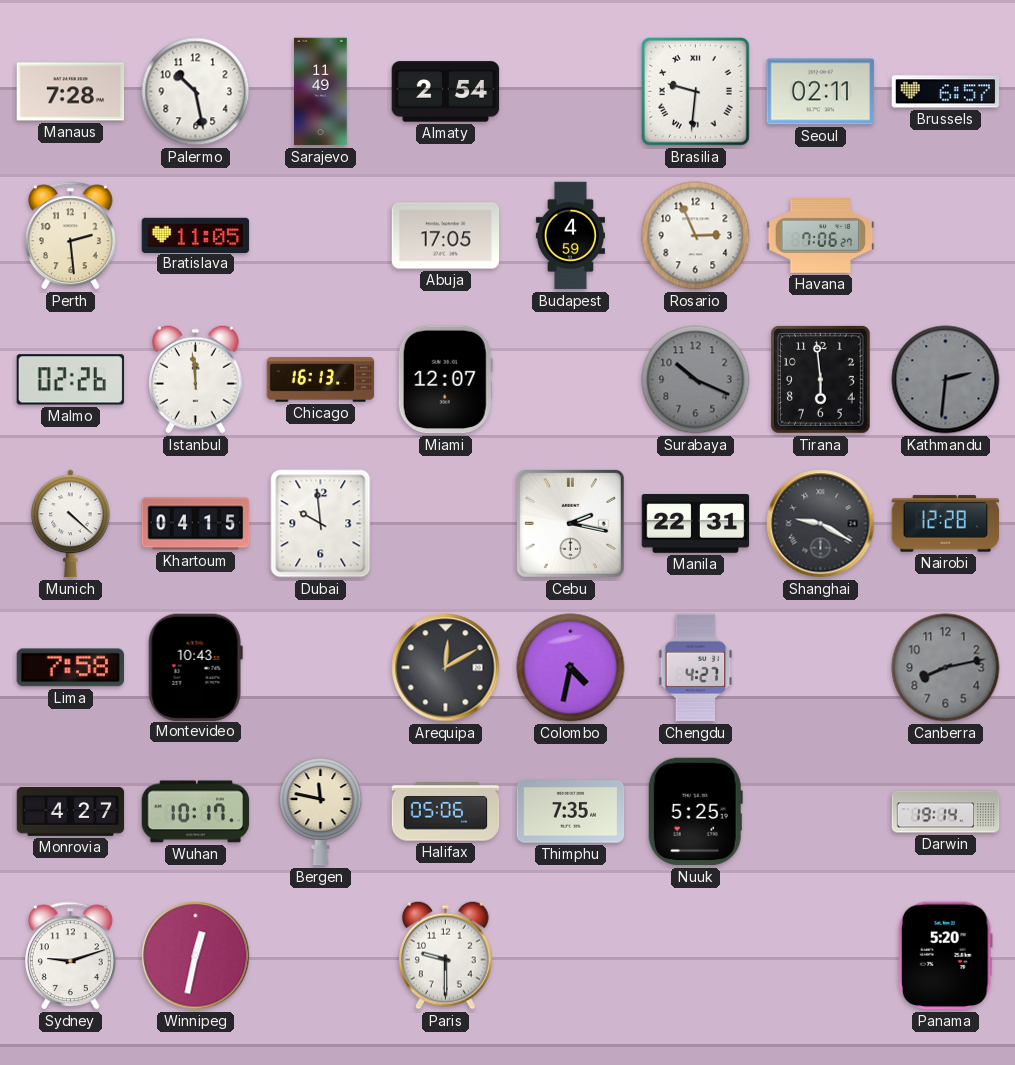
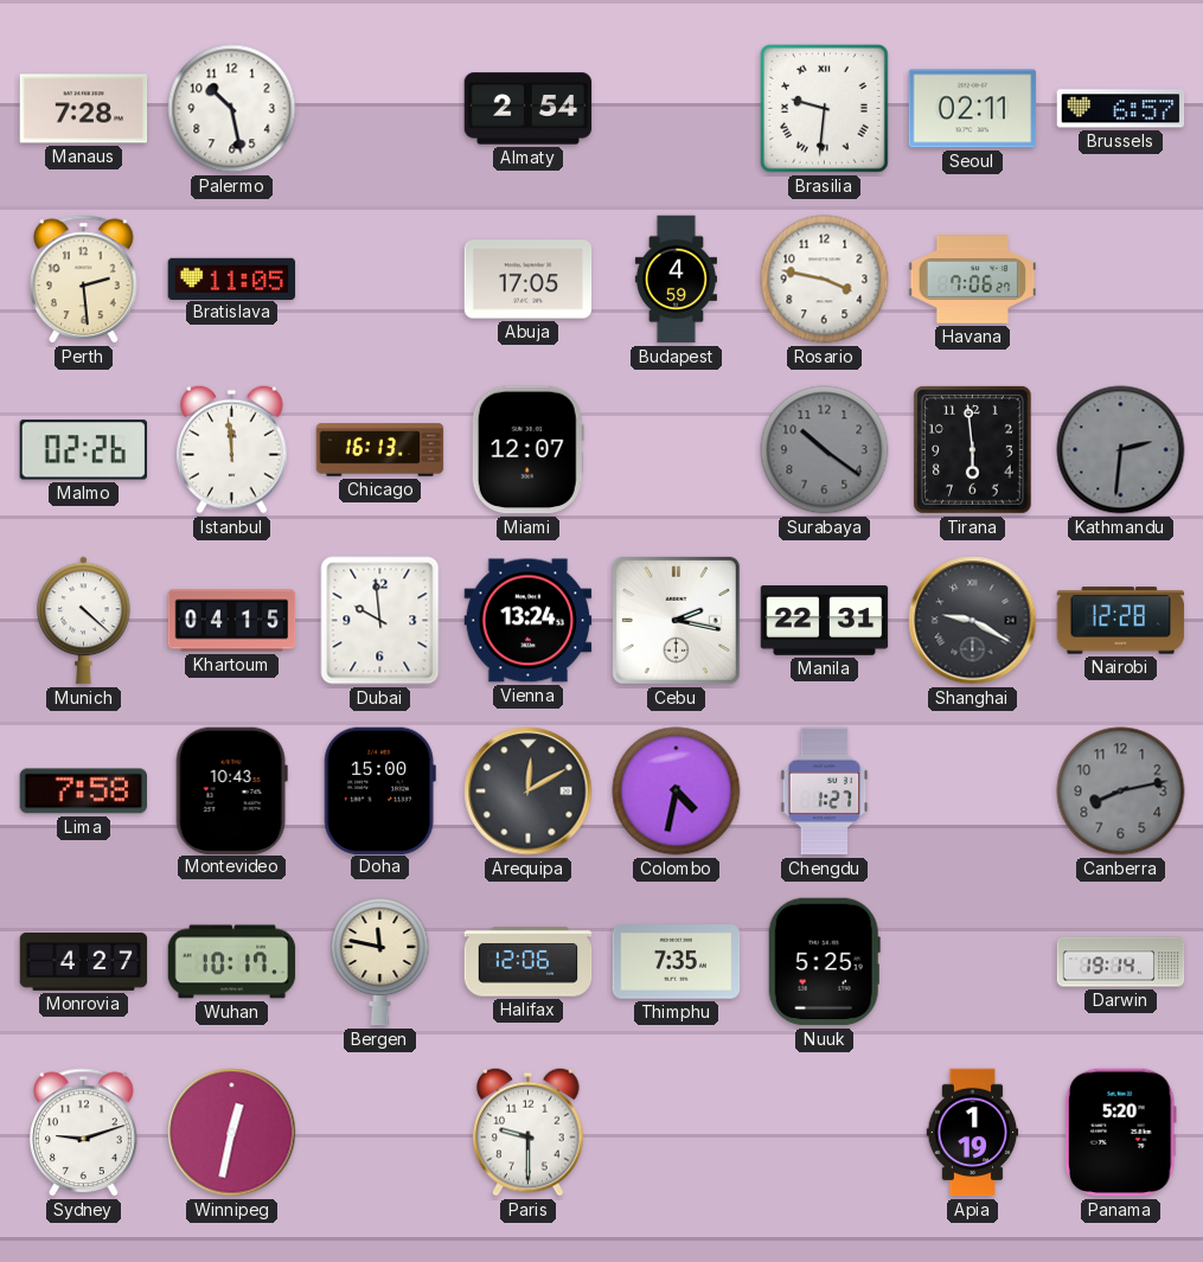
Sarajevo: 11:49 -> none (321, 92)
Rosario: 2:56 -> 3:47 (825, 280)
Surabaya: 10:19 -> 10:21 (825, 450)
Vienna: none -> 13:24 (529, 621)
Doha: none -> 15:00 (379, 790)
Chengdu: 4:27 -> 1:27 (825, 792)
Halifax: 05:06 -> 12:06 (529, 962)
Apia: none -> 1:19 (973, 1133)
